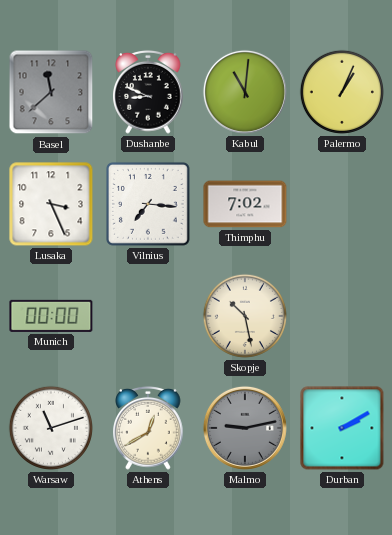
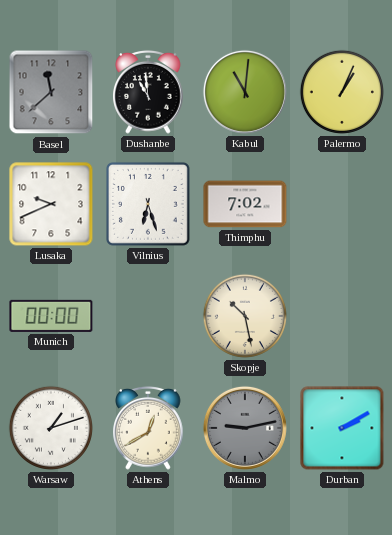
Dushanbe: 8:49 -> 10:59 (149, 92)
Lusaka: 3:26 -> 9:41 (51, 204)
Vilnius: 7:16 -> 6:27 (148, 204)
Warsaw: 11:12 -> 1:12 (51, 428)
